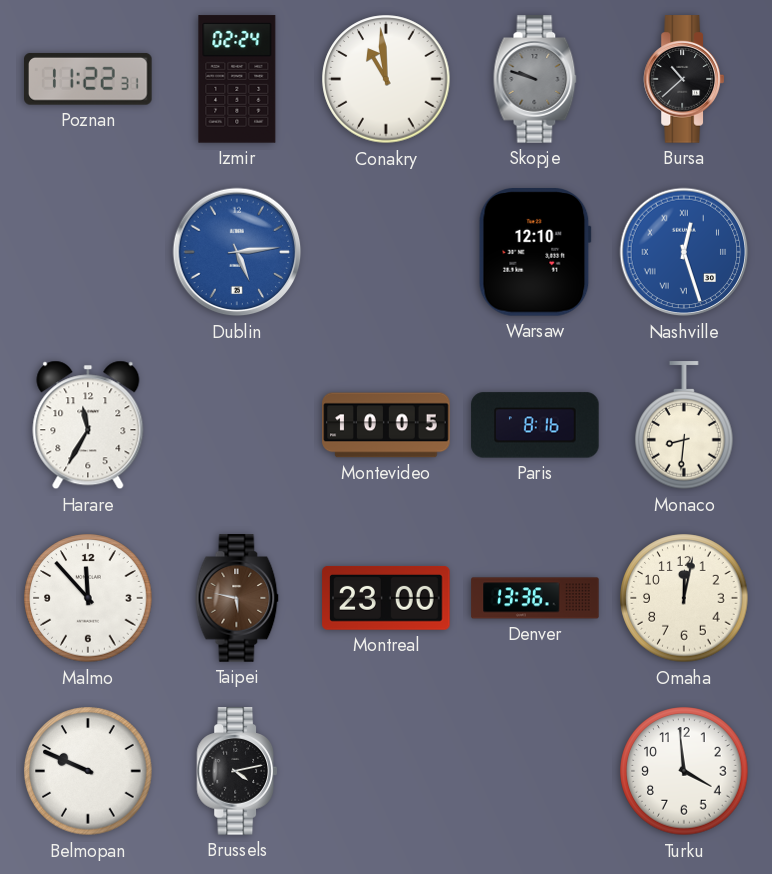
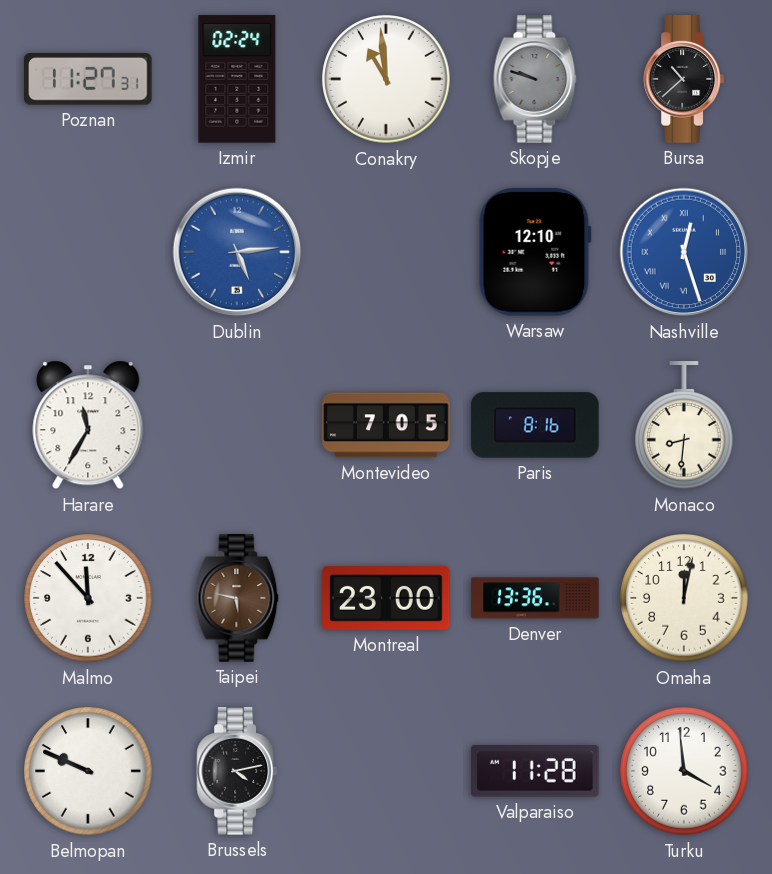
Poznan: 11:22 -> 11:27 (89, 79)
Montevideo: 10:05 -> 7:05 (386, 425)
Valparaiso: none -> 11:28 (535, 771)
